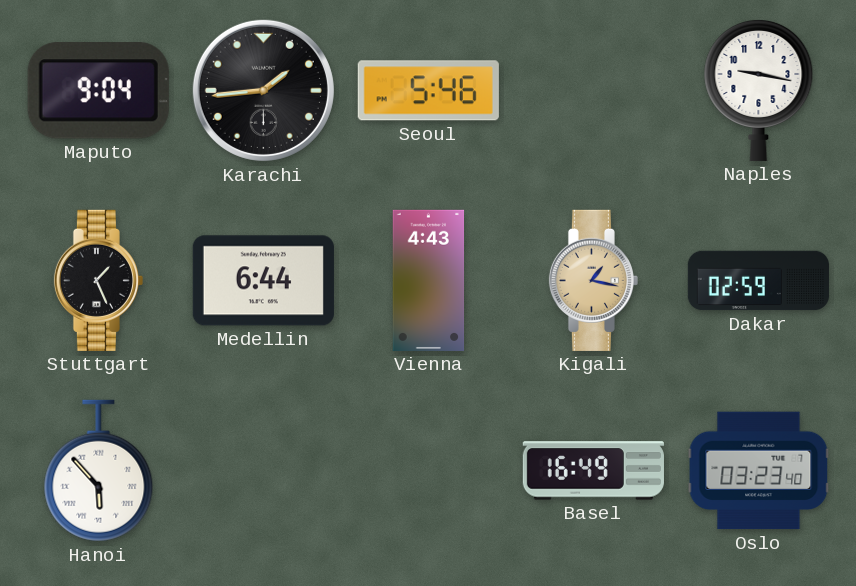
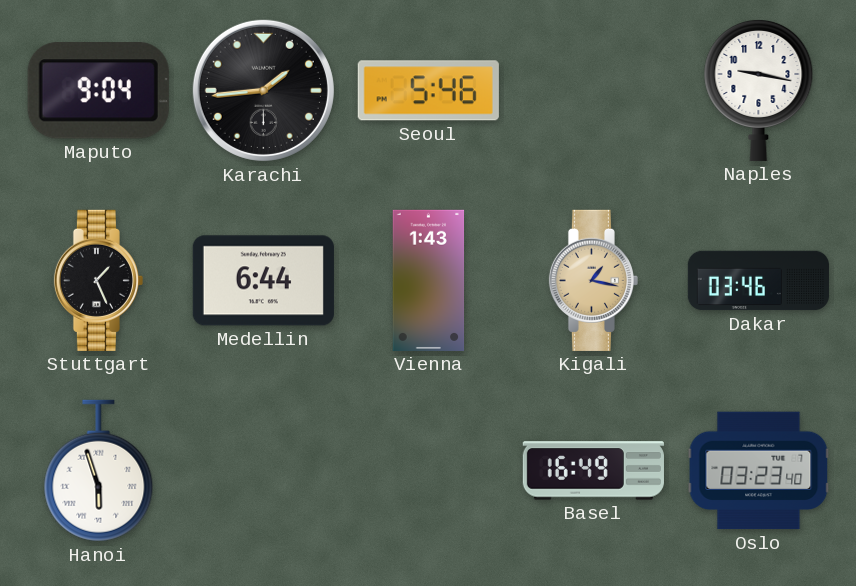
Vienna: 4:43 -> 1:43 (429, 280)
Dakar: 02:59 -> 03:46 (758, 281)
Hanoi: 5:53 -> 5:57 (99, 471)
